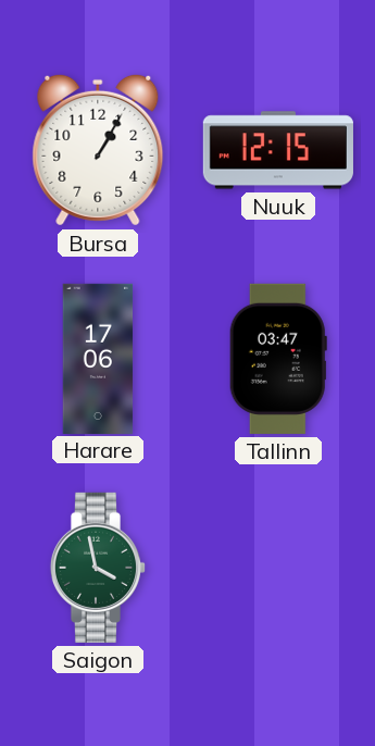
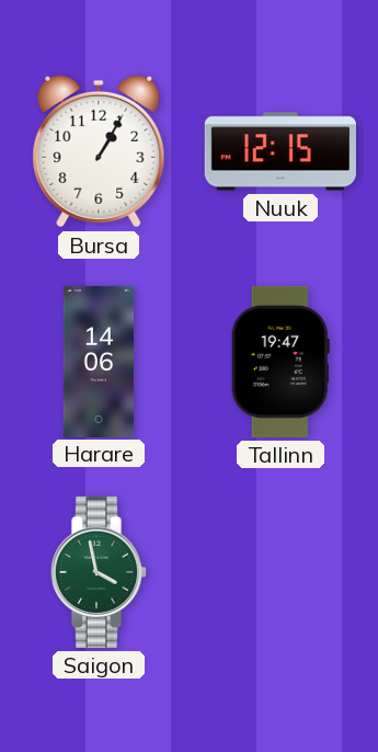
Harare: 17:06 -> 14:06 (99, 361)
Tallinn: 03:47 -> 19:47 (280, 362)
